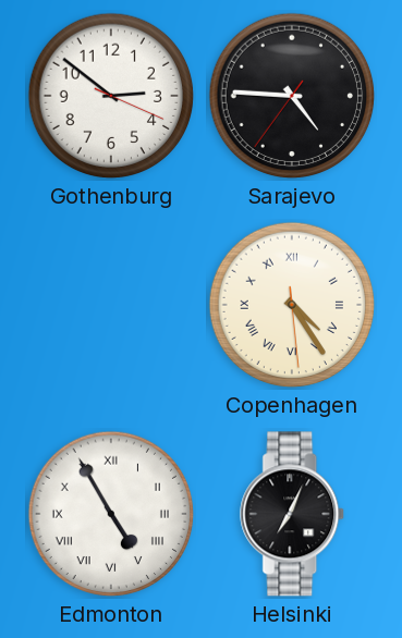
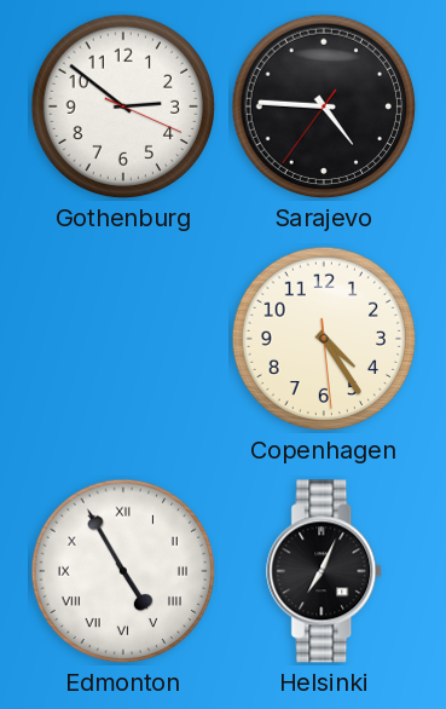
Copenhagen numerals: Roman -> Arabic (324, 339)
